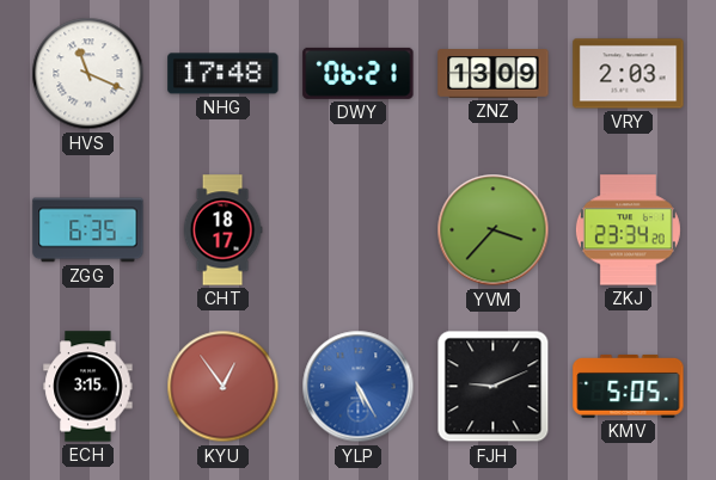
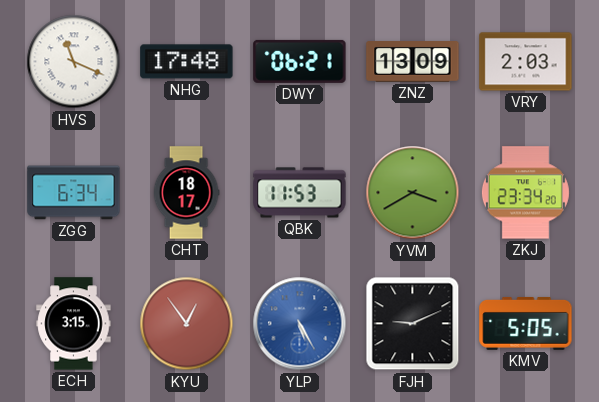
ZGG: 6:35 -> 6:34 (74, 193)
QBK: none -> 11:53 (300, 193)
YVM: 3:37 -> 3:40 (413, 193)
